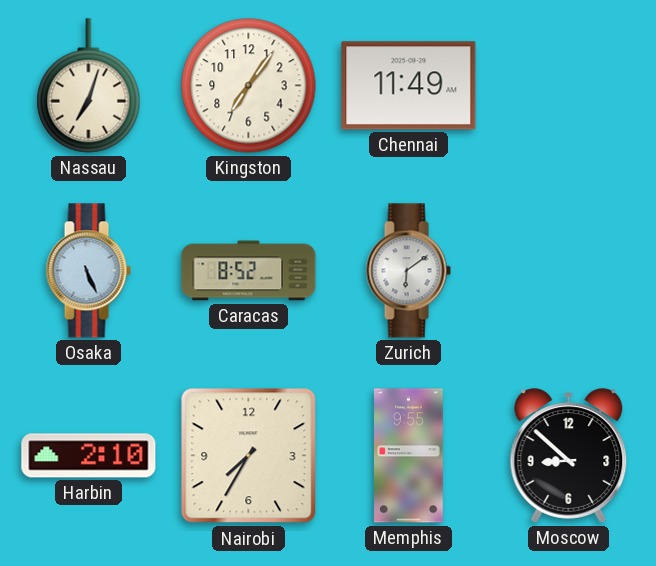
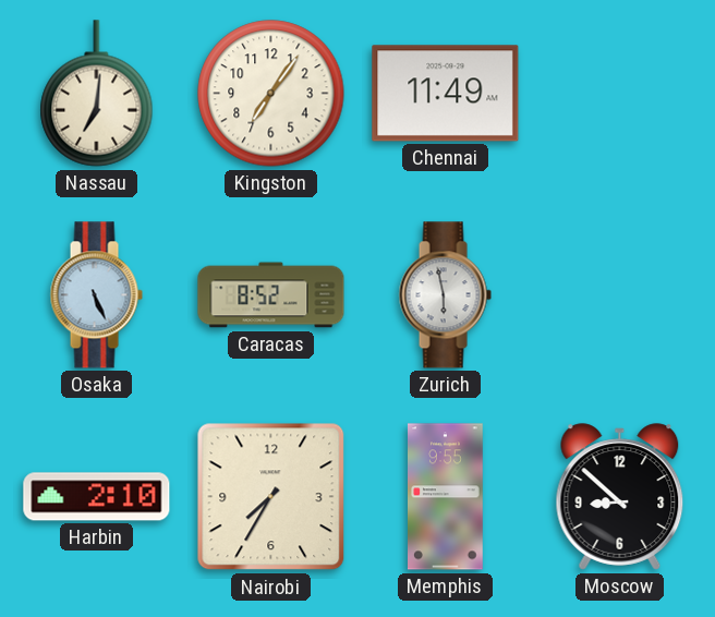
Nassau: 7:03 -> 7:01 (97, 94)
Zurich: 6:09 -> 5:58 (445, 295)
